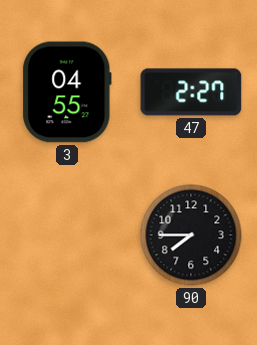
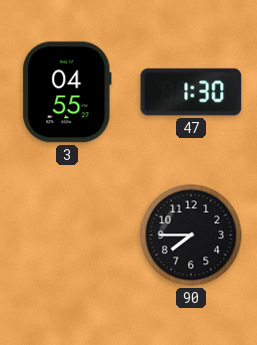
47: 2:27 -> 1:30 (191, 92)
